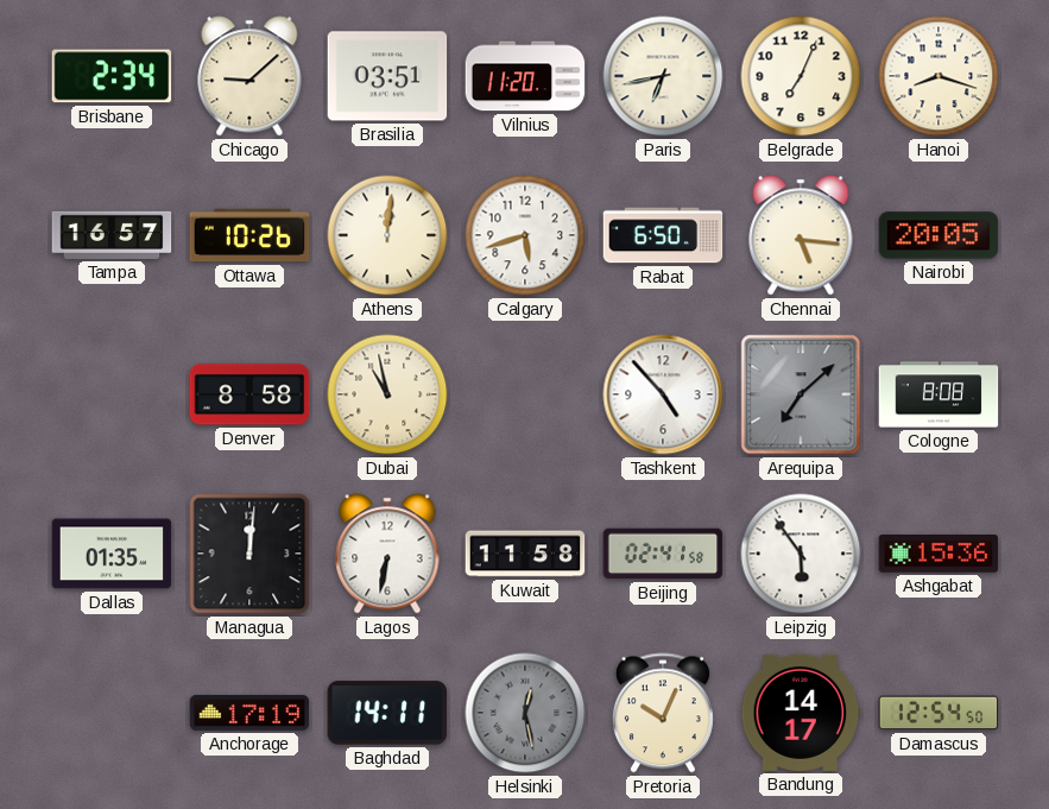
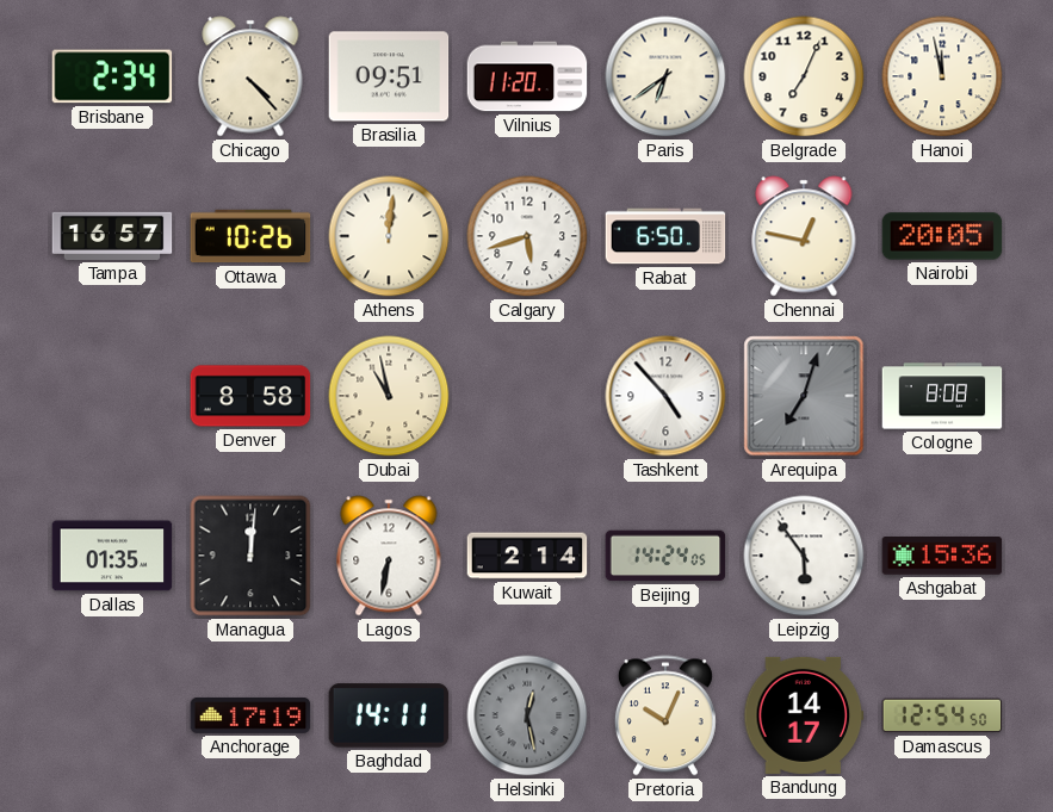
Chicago: 9:08 -> 4:23 (250, 76)
Brasilia: 03:51 -> 09:51 (389, 76)
Paris: 6:43 -> 6:39 (665, 76)
Hanoi: 8:18 -> 11:58 (942, 76)
Chennai: 5:16 -> 12:47 (804, 236)
Arequipa: 7:08 -> 7:03 (804, 396)
Kuwait: 11:58 -> 2:14 (527, 556)
Beijing: 02:41 -> 14:24 (665, 556)
